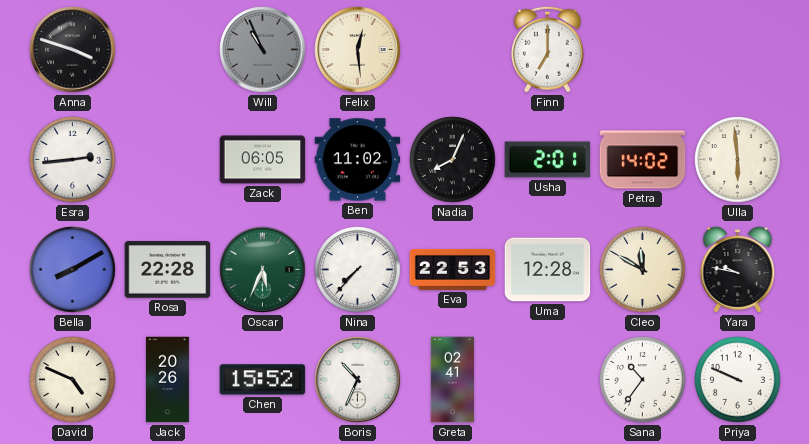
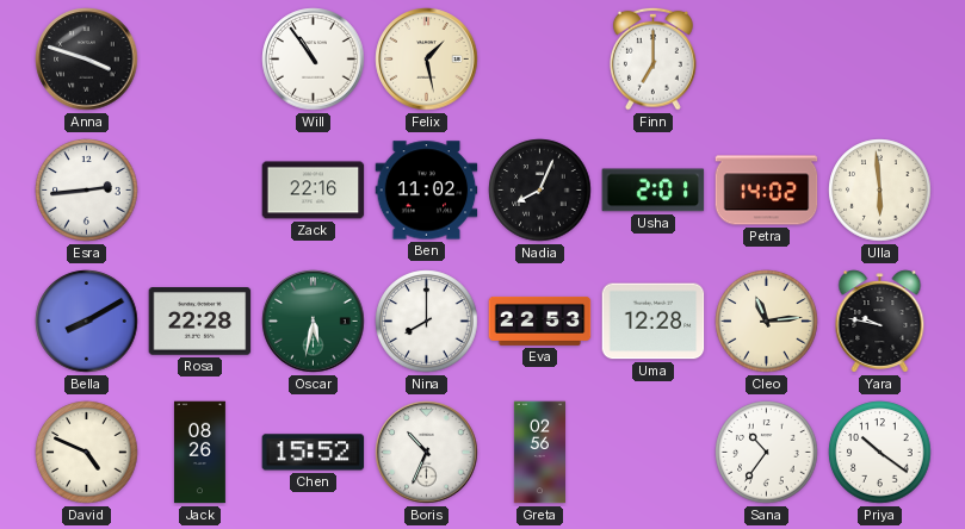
Will: 10:56 -> 10:54 (314, 60)
Will dial: grey -> white (314, 60)
Felix: 12:29 -> 1:28 (427, 60)
Zack: 06:05 -> 22:16 (314, 191)
Oscar: 5:34 -> 5:32 (314, 322)
Nina: 7:37 -> 8:00 (427, 322)
Cleo: 11:50 -> 11:14 (767, 322)
Jack: 20:26 -> 08:26 (199, 453)
Greta: 02:41 -> 02:56 (539, 453)
Priya: 9:49 -> 10:21 (880, 453)
